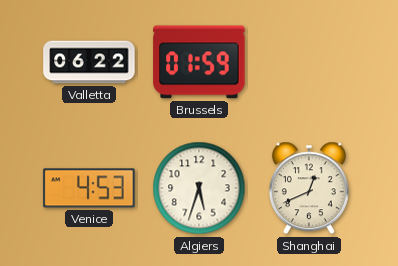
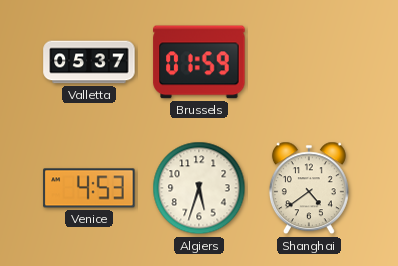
Valletta: 06:22 -> 05:37 (89, 62)
Shanghai: 12:41 -> 4:39 (309, 188)
